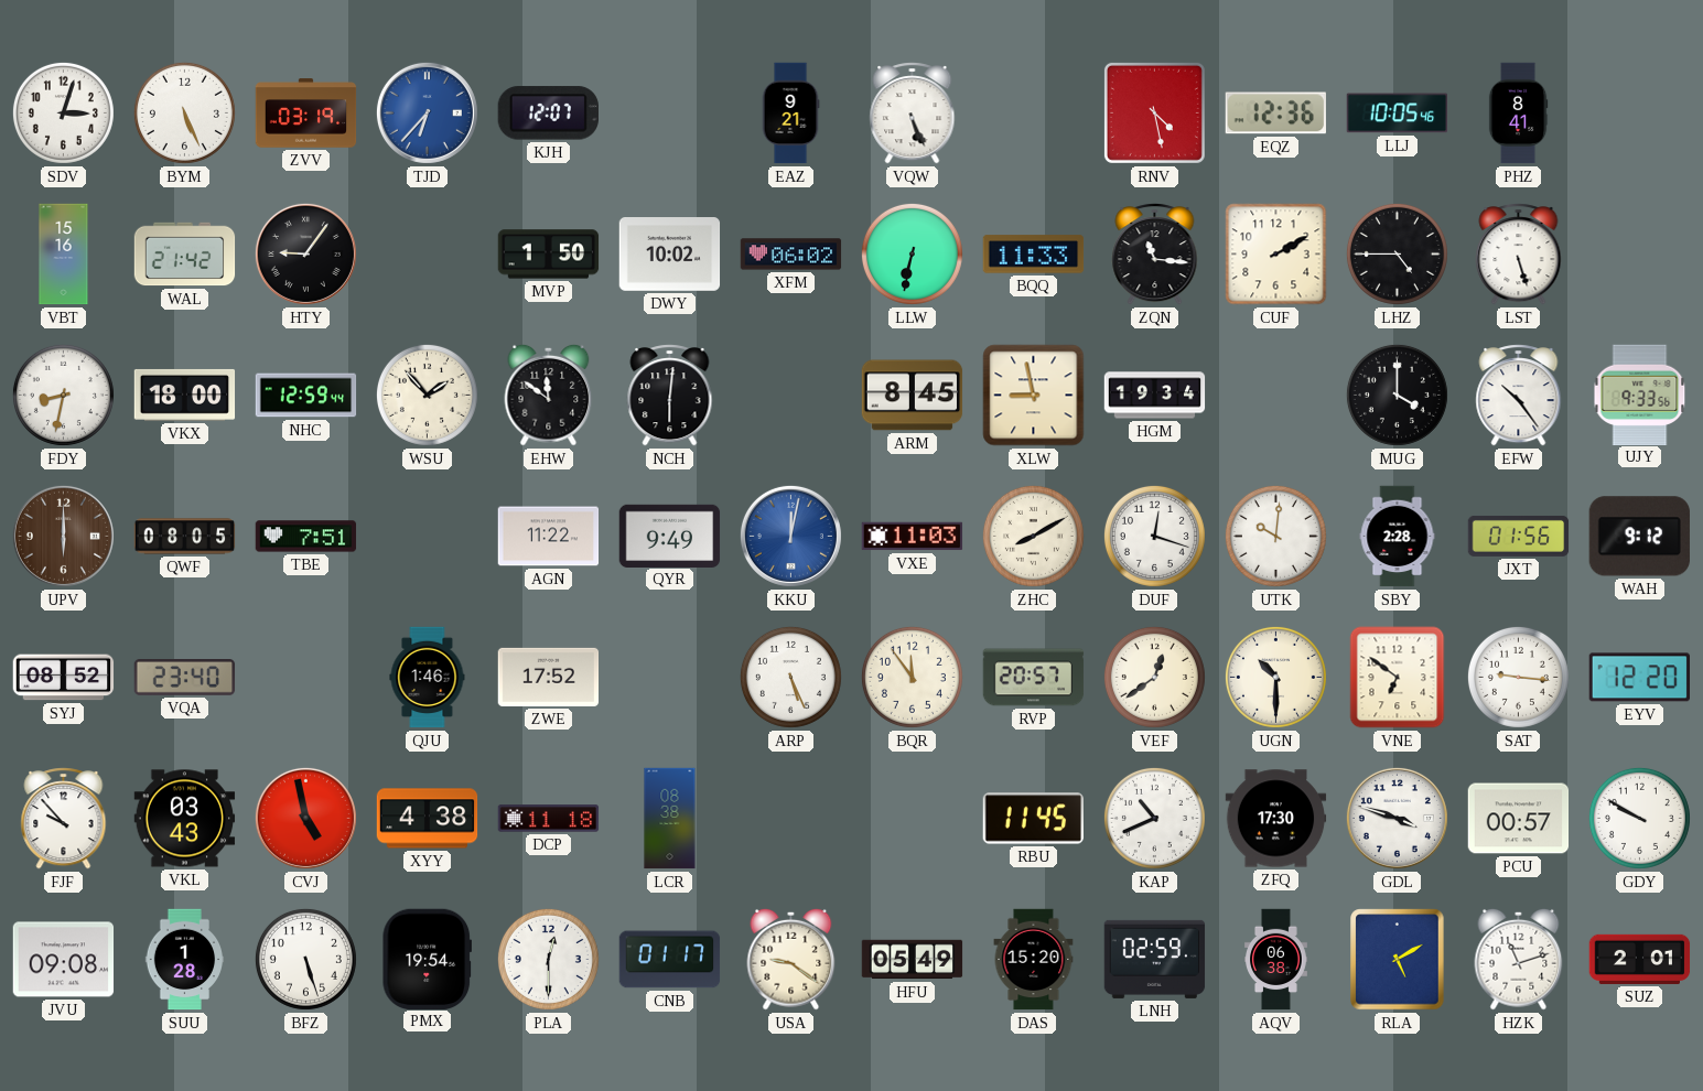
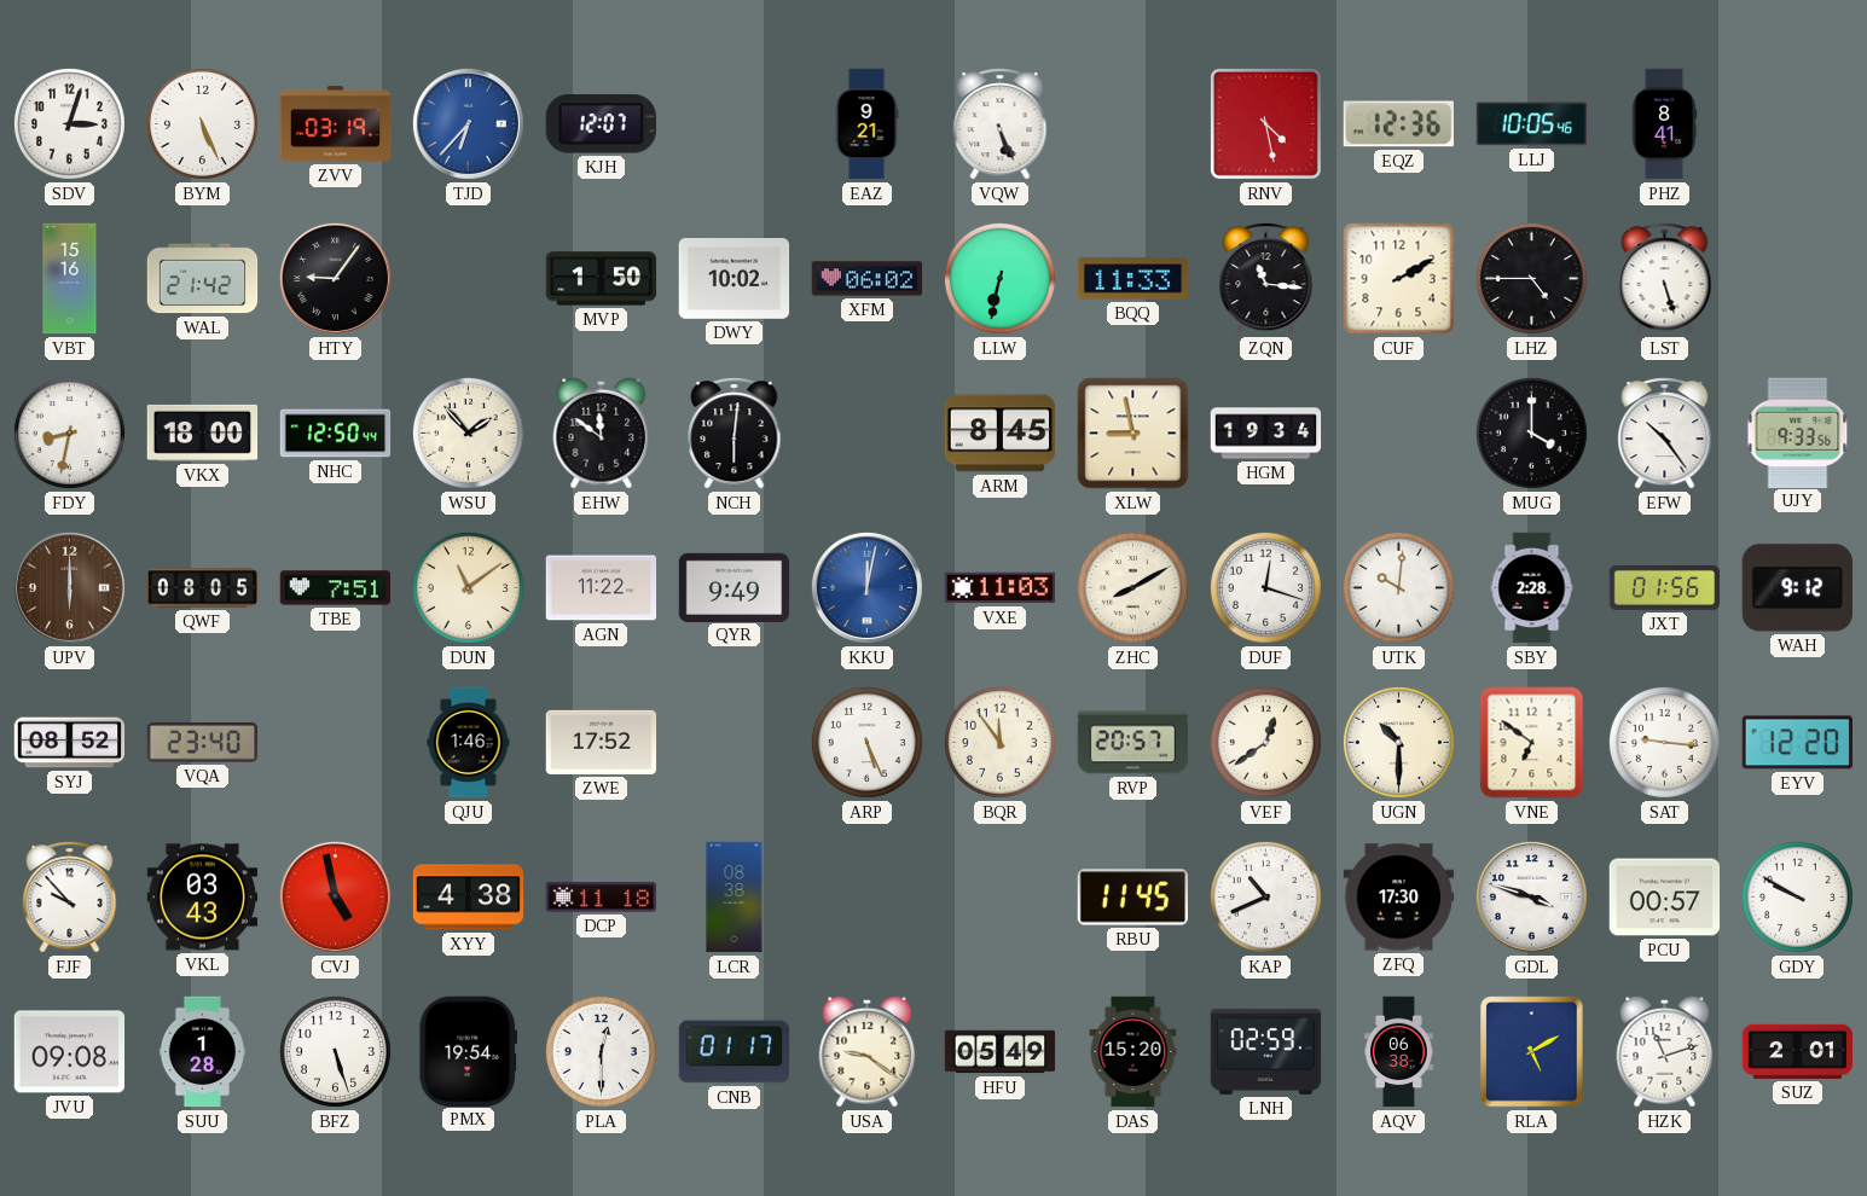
NHC: 12:59 -> 12:50 (336, 434)
DUN: none -> 11:09 (468, 587)
